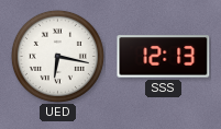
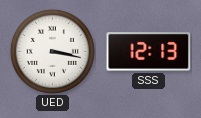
UED: 6:17 -> 3:17 (52, 51)
